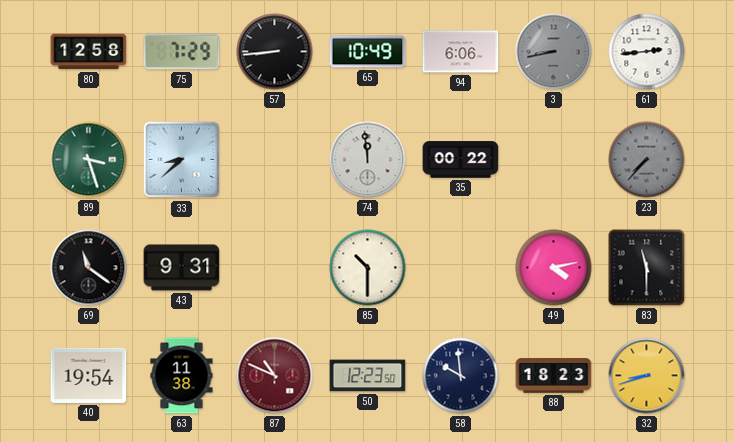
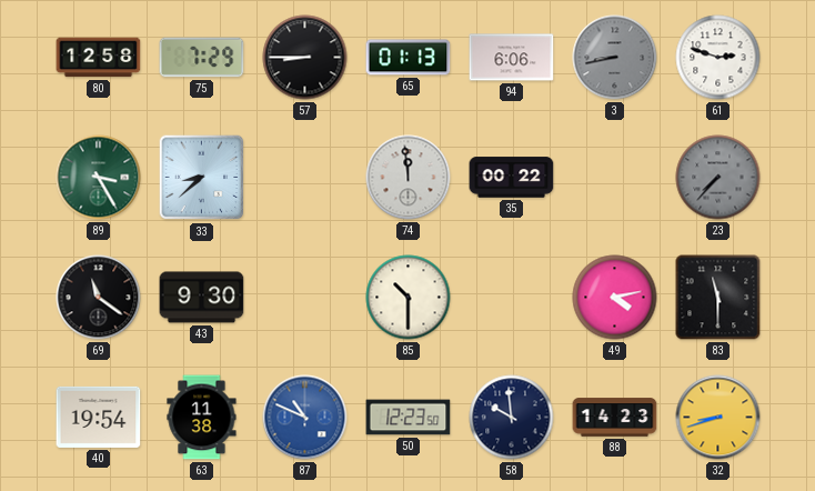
57: 8:44 -> 8:45 (305, 58)
65: 10:49 -> 01:13 (409, 58)
61: 2:44 -> 2:48 (718, 58)
89: 3:27 -> 3:25 (99, 178)
43: 9:31 -> 9:30 (202, 298)
87 dial: burgundy -> blue (305, 418)
88: 18:23 -> 14:23 (615, 418)
